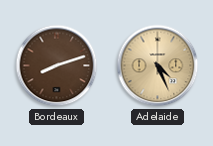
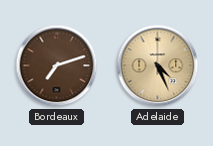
Bordeaux: 8:12 -> 7:12 (57, 66)
